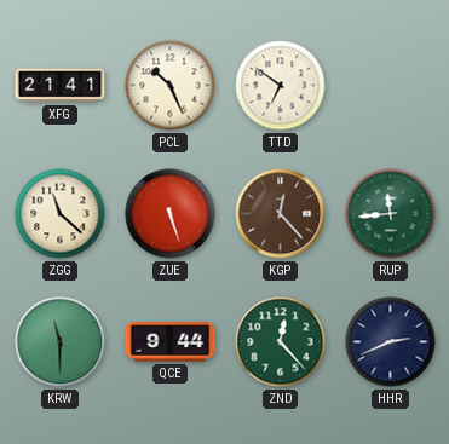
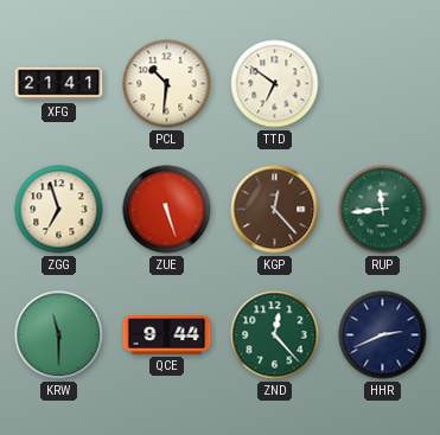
PCL: 10:26 -> 10:31 (167, 84)
ZGG: 11:22 -> 6:57 (59, 210)
